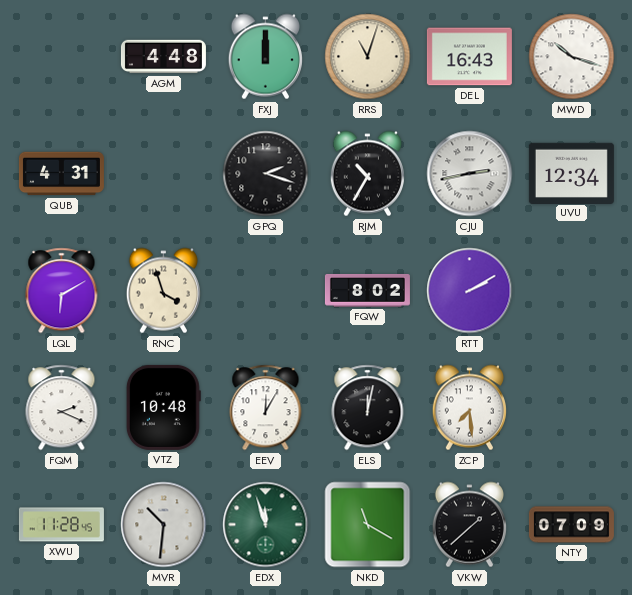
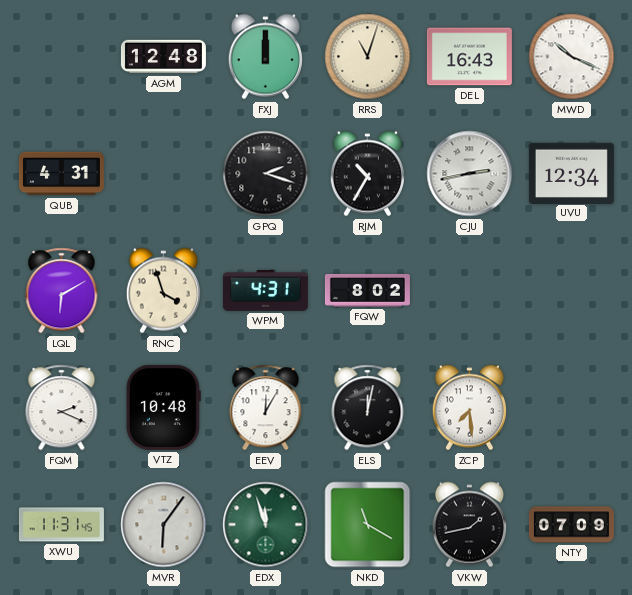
AGM: 4:48 -> 12:48 (163, 57)
MWD: 10:18 -> 10:19 (572, 57)
WPM: none -> 4:31 (265, 290)
RTT: 2:10 -> none (470, 291)
XWU: 11:28 -> 11:31 (61, 525)
MVR: 10:31 -> 6:06 (164, 525)
VKW: 1:38 -> 1:43 (469, 525)
